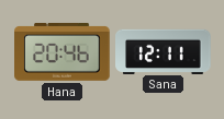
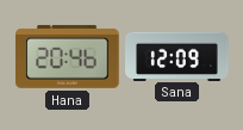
Sana: 12:11 -> 12:09 (177, 56)
